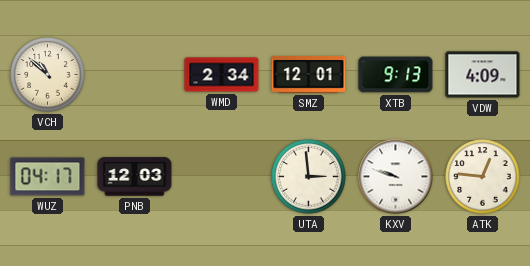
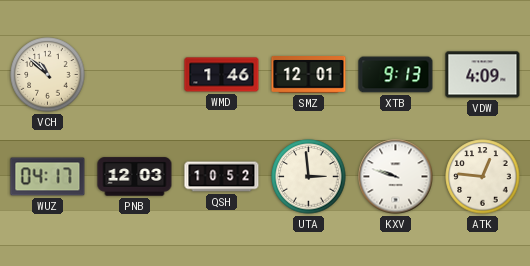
WMD: 2:34 -> 1:46 (222, 75)
QSH: none -> 10:52 (222, 177)
